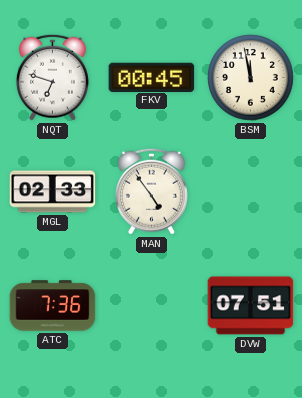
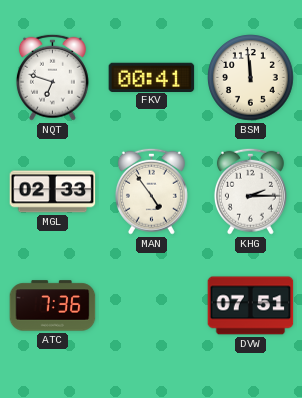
FKV: 00:45 -> 00:41 (152, 77)
BSM: 11:58 -> 11:59 (251, 78)
KHG: none -> 2:15 (250, 191)
